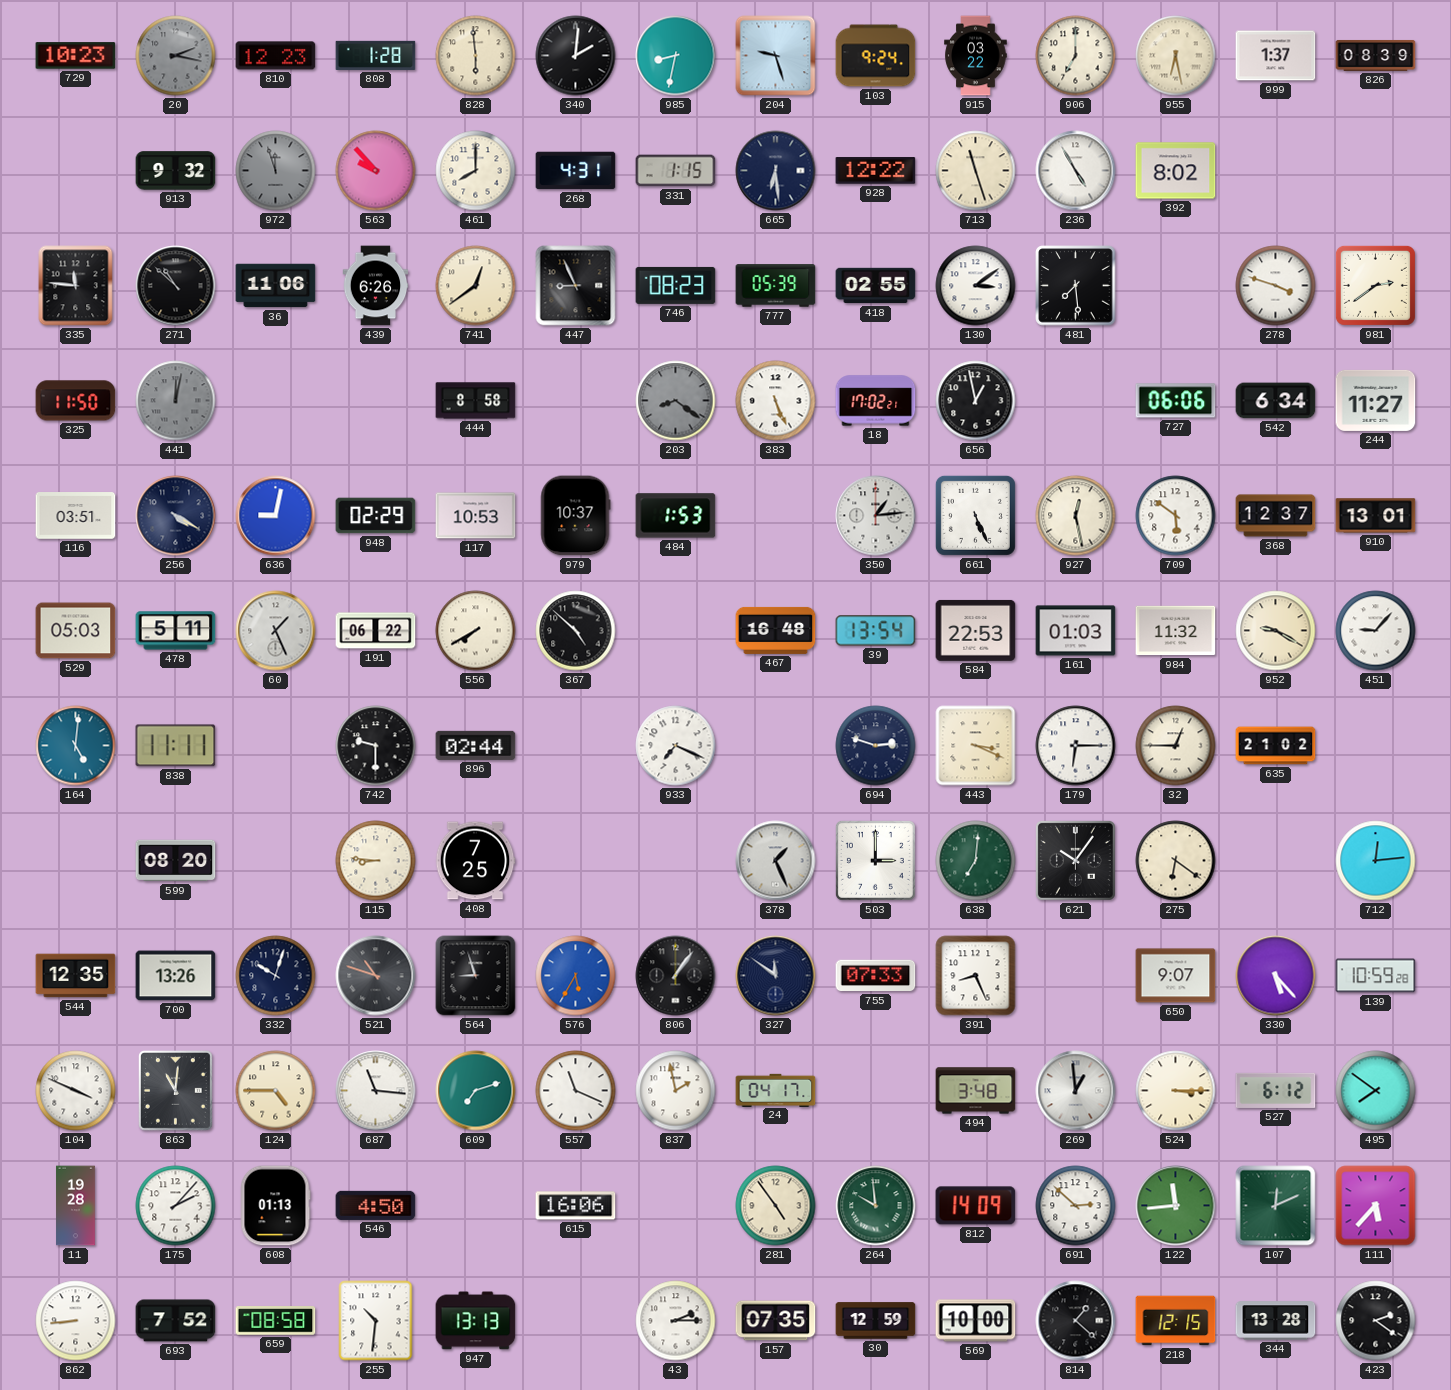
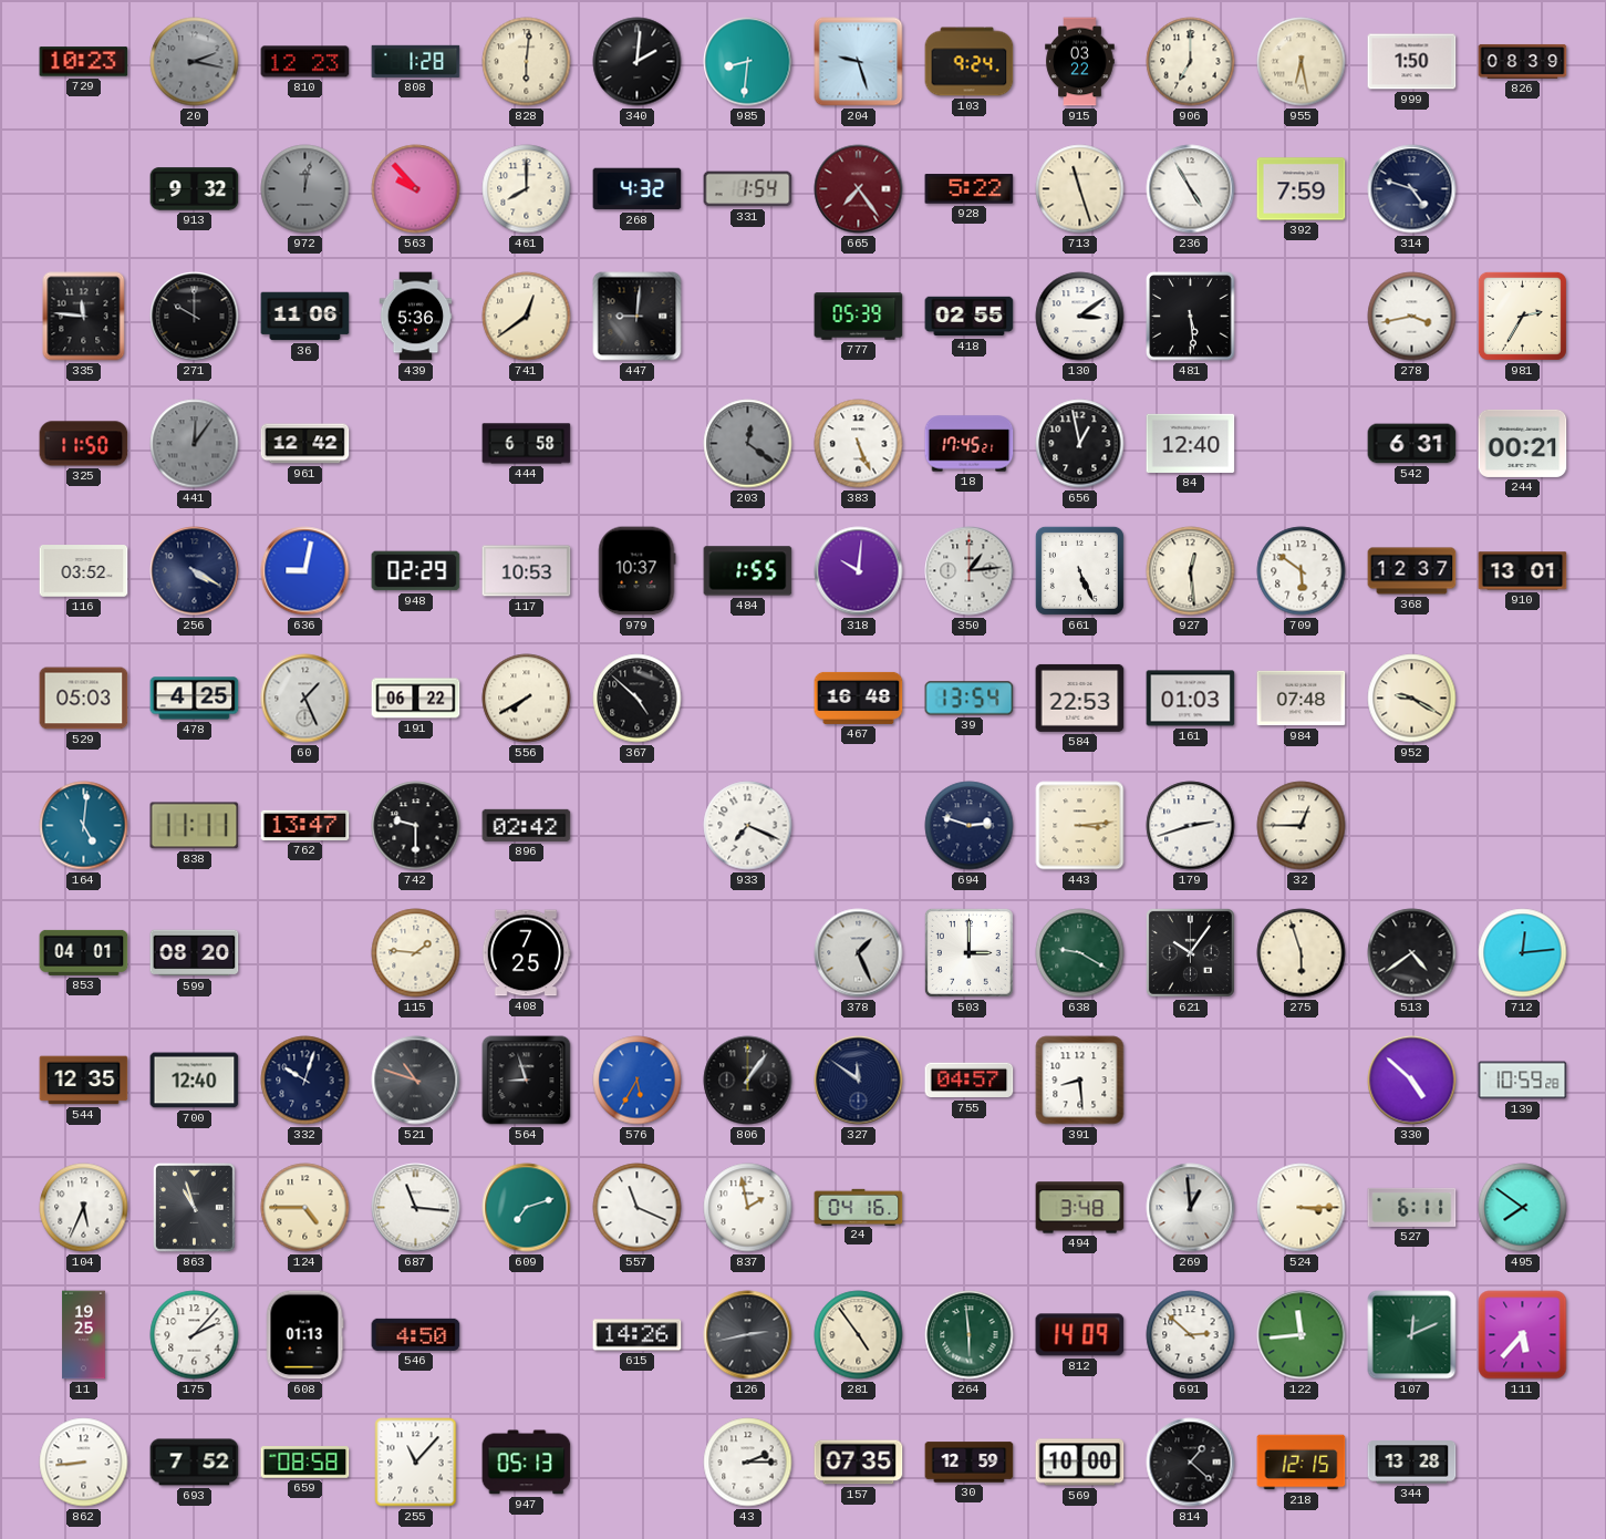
828: 5:59 -> 6:01 (527, 62)
985: 8:32 -> 8:31 (748, 62)
999: 1:37 -> 1:50 (1412, 62)
972: 11:57 -> 12:02 (305, 189)
268: 4:31 -> 4:32 (638, 189)
331: 1:15 -> 1:54 (748, 189)
665: 6:29 -> 7:24 (859, 189)
665 dial: navy -> burgundy (859, 189)
928: 12:22 -> 5:22 (970, 189)
392: 8:02 -> 7:59 (1302, 189)
314: none -> 4:48 (1412, 189)
271: 10:52 -> 10:00 (195, 317)
439: 6:26 -> 5:36 (416, 317)
447: 8:56 -> 9:01 (638, 317)
746: 08:23 -> none (676, 285)
481: 7:29 -> 5:29 (1191, 317)
278: 3:48 -> 3:43 (1412, 317)
981: 2:39 -> 2:35 (1522, 316)
441: 12:02 -> 12:06 (195, 444)
961: none -> 12:42 (305, 444)
444: 8:58 -> 6:58 (527, 444)
203: 8:21 -> 12:21 (748, 444)
18: 17:02 -> 17:45 (970, 444)
84: none -> 12:40 (1191, 443)
727: 06:06 -> none (1176, 401)
542: 6:34 -> 6:31 (1412, 444)
244: 11:27 -> 00:21 (1523, 443)
116: 03:51 -> 03:52 (84, 571)
484: 1:53 -> 1:55 (748, 571)
318: none -> 10:01 (859, 571)
927: 12:28 -> 12:29 (1191, 571)
478: 5:11 -> 4:25 (195, 699)
984: 11:32 -> 07:48 (1302, 699)
451: 9:07 -> none (1376, 631)
762: none -> 13:47 (305, 825)
896: 02:44 -> 02:42 (527, 825)
443: 3:19 -> 3:14 (1080, 826)
179: 6:15 -> 2:42 (1191, 826)
635: 21:02 -> none (1276, 746)
853: none -> 04:01 (84, 952)
115: 8:46 -> 1:46 (416, 953)
638: 7:01 -> 9:20 (1080, 953)
275: 6:21 -> 5:57 (1302, 953)
513: none -> 4:39 (1412, 953)
700: 13:26 -> 12:40 (195, 1081)
755: 07:33 -> 04:57 (970, 1081)
391: 8:26 -> 8:29 (1080, 1081)
650: 9:07 -> none (1176, 976)
330: 5:23 -> 4:52 (1412, 1081)
104: 3:49 -> 5:34 (84, 1208)
863: 11:01 -> 10:57 (194, 1207)
24: 04:17 -> 04:16 (859, 1207)
527: 6:12 -> 6:11 (1412, 1207)
11: 19:28 -> 19:25 (84, 1335)
615: 16:06 -> 14:26 (638, 1335)
126: none -> 2:43 (748, 1335)
264: 9:59 -> 5:59 (970, 1335)
255: 10:31 -> 11:07 (416, 1463)
947: 13:13 -> 05:13 (527, 1463)
423: 2:21 -> none (1376, 1321)
